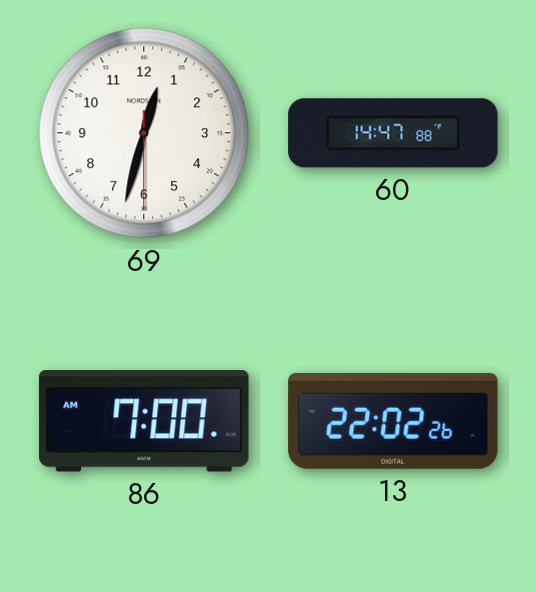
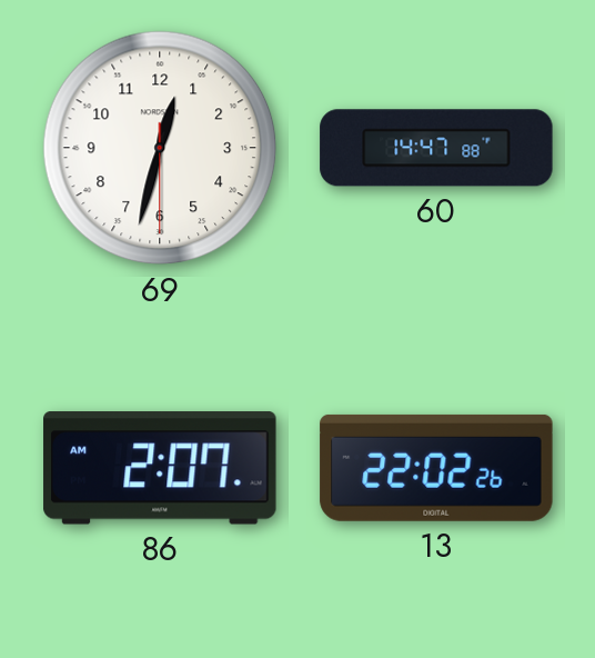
86: 7:00 -> 2:07 (160, 468)
